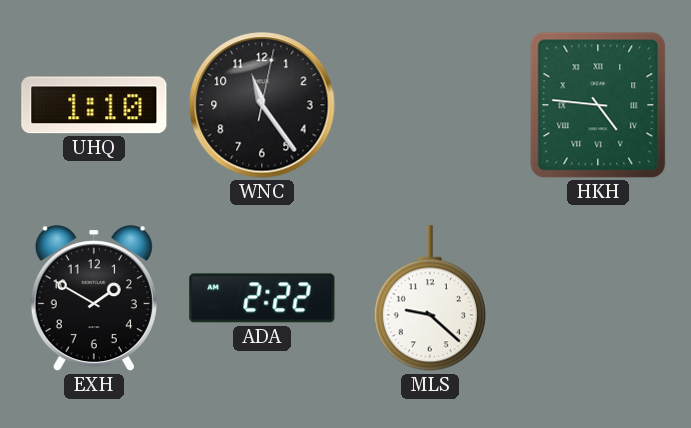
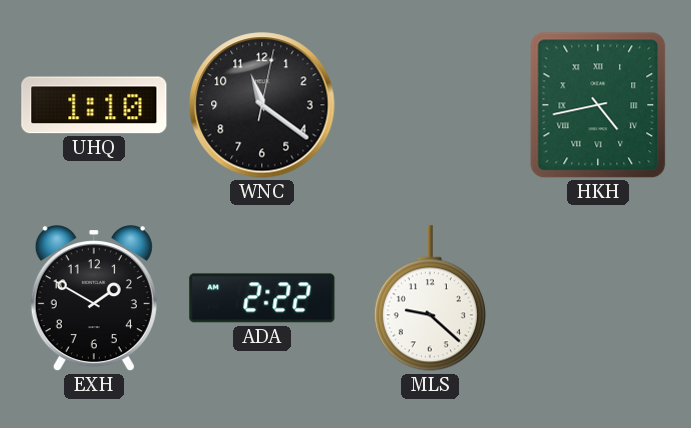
WNC: 11:24 -> 11:21 (262, 105)
HKH: 4:46 -> 4:43 (598, 105)
